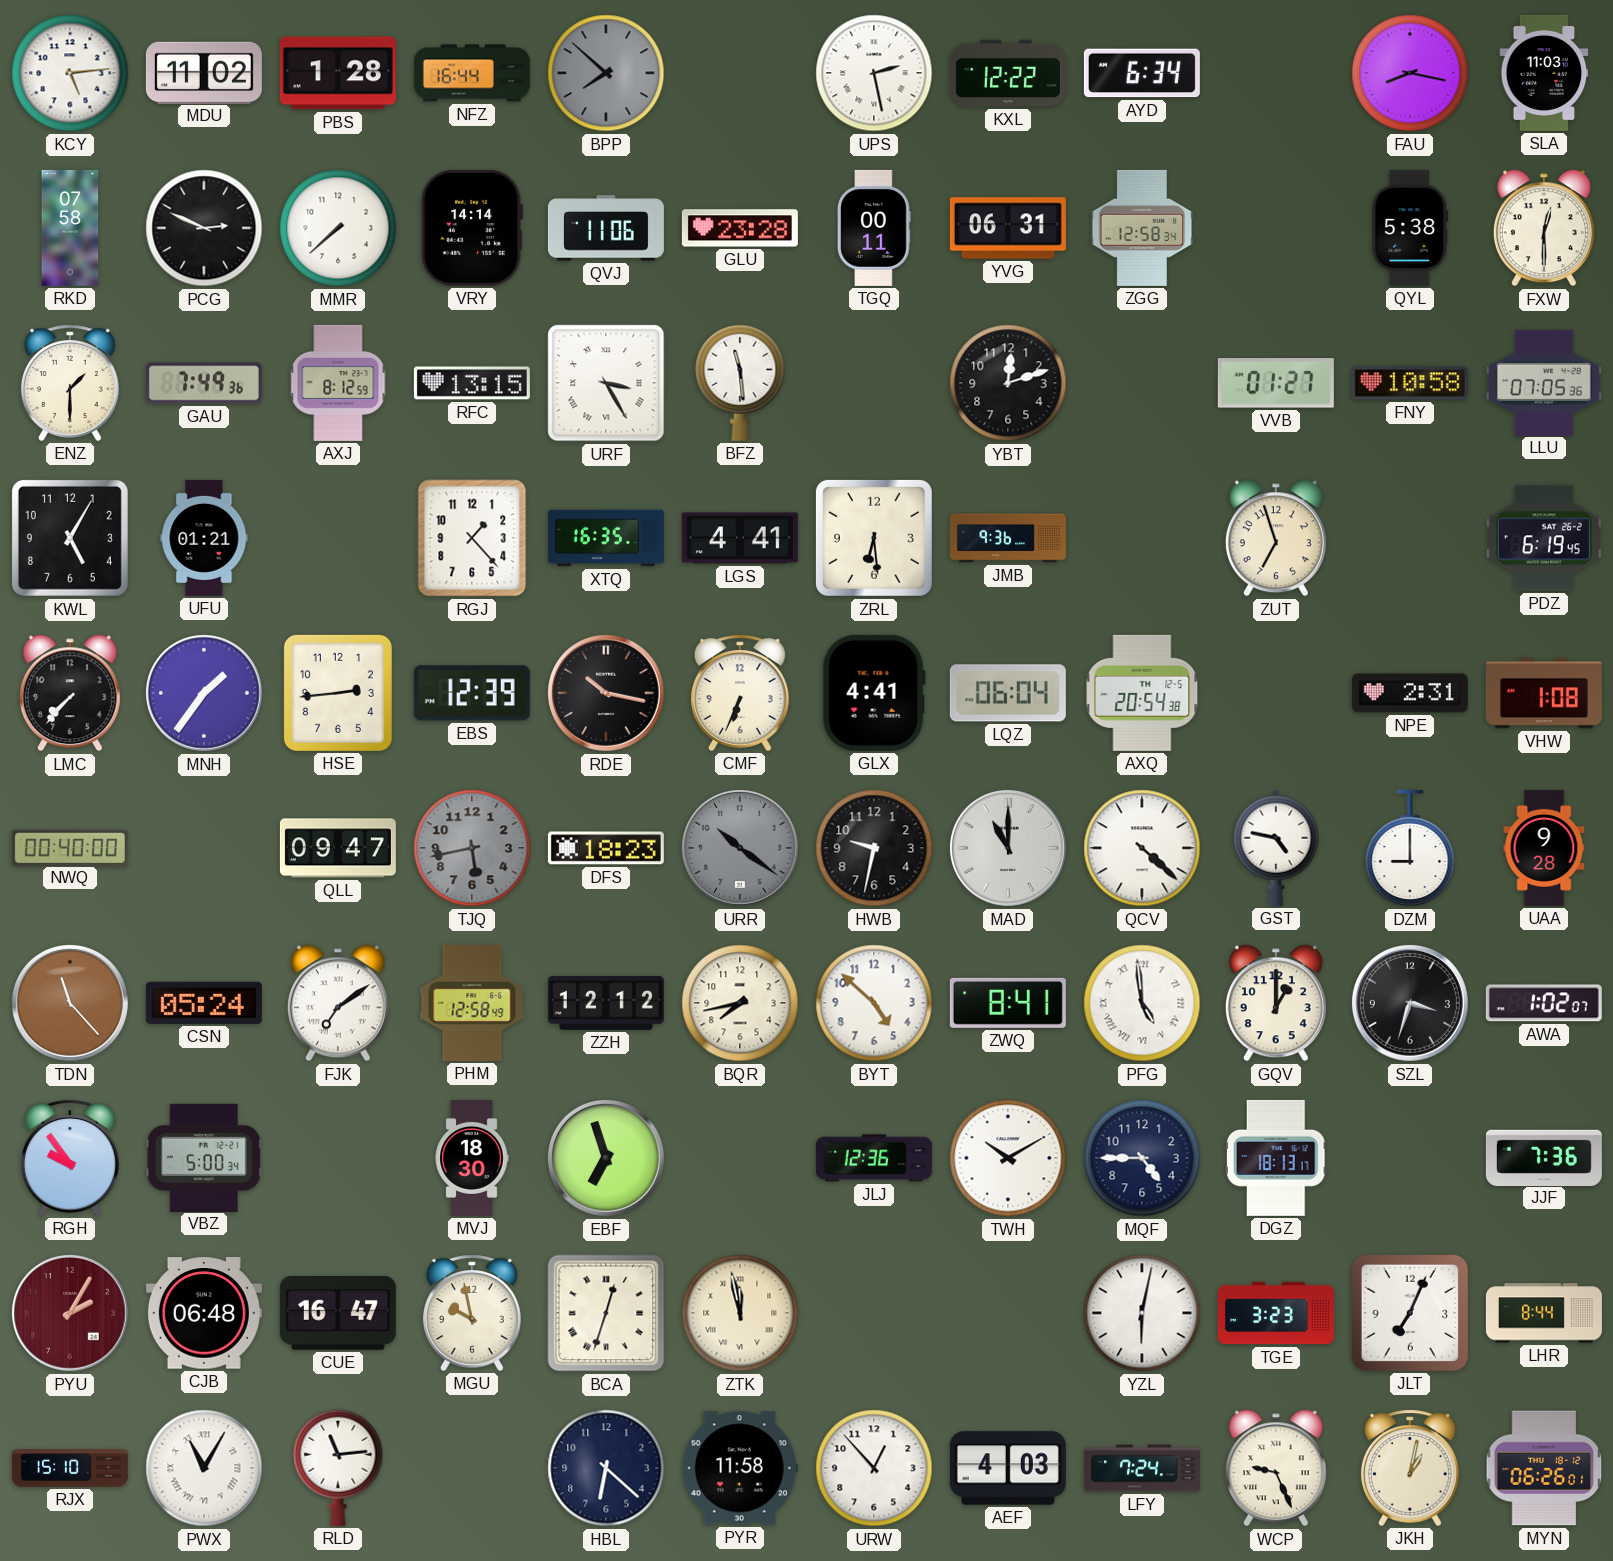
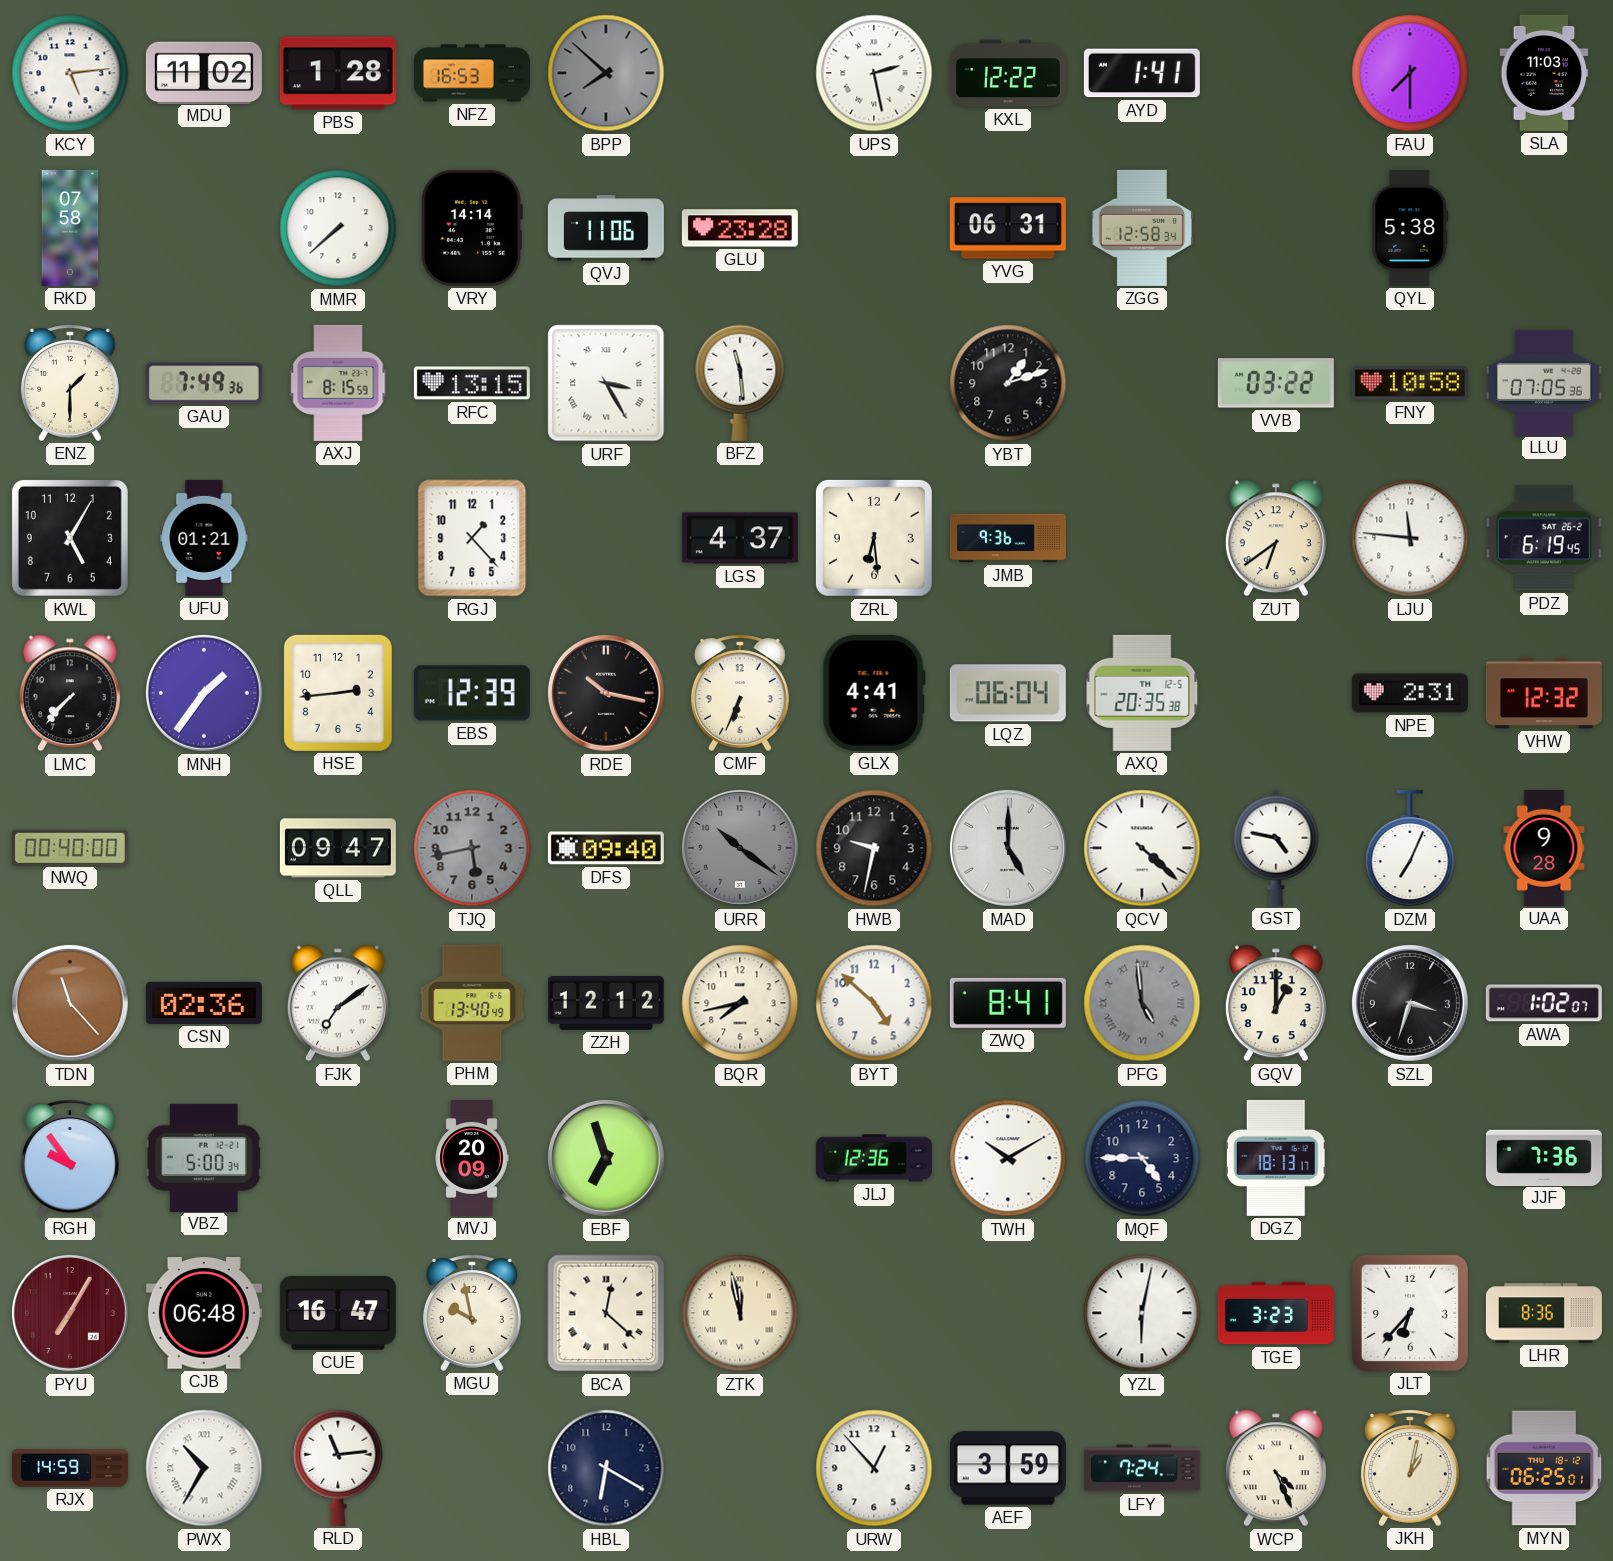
NFZ: 16:44 -> 16:53 (472, 73)
AYD: 6:34 -> 1:41 (1142, 73)
FAU: 8:17 -> 7:30 (1410, 73)
PCG: 2:49 -> none (204, 228)
TGQ: 00:11 -> none (874, 228)
FXW: 12:30 -> none (1544, 228)
AXJ: 8:12 -> 8:15 (338, 383)
YBT: 12:12 -> 1:12 (1008, 383)
VVB: 01:27 -> 03:22 (1276, 383)
XTQ: 16:35 -> none (606, 538)
LGS: 4:41 -> 4:37 (740, 538)
ZUT: 6:57 -> 6:39 (1276, 538)
LJU: none -> 11:46 (1410, 538)
AXQ: 20:54 -> 20:35 (1142, 693)
VHW: 1:08 -> 12:32 (1544, 693)
DFS: 18:23 -> 09:40 (606, 848)
MAD: 11:00 -> 5:00 (1008, 848)
DZM: 9:00 -> 7:04 (1410, 848)
CSN: 05:24 -> 02:36 (204, 1003)
PHM: 12:58 -> 13:40 (472, 1003)
PFG dial: white -> grey (1142, 1003)
MVJ: 18:30 -> 20:09 (472, 1158)
PYU: 2:05 -> 7:05 (70, 1313)
BCA: 12:33 -> 12:22 (606, 1313)
JLT: 7:04 -> 6:37 (1410, 1313)
LHR: 8:44 -> 8:36 (1544, 1313)
RJX: 15:10 -> 14:59 (70, 1468)
PWX: 11:05 -> 10:35 (204, 1468)
HBL: 6:22 -> 6:20 (606, 1468)
PYR: 11:58 -> none (740, 1468)
AEF: 4:03 -> 3:59 (1008, 1468)
WCP: 9:26 -> 4:26 (1276, 1468)
MYN: 06:26 -> 06:25 (1544, 1468)
